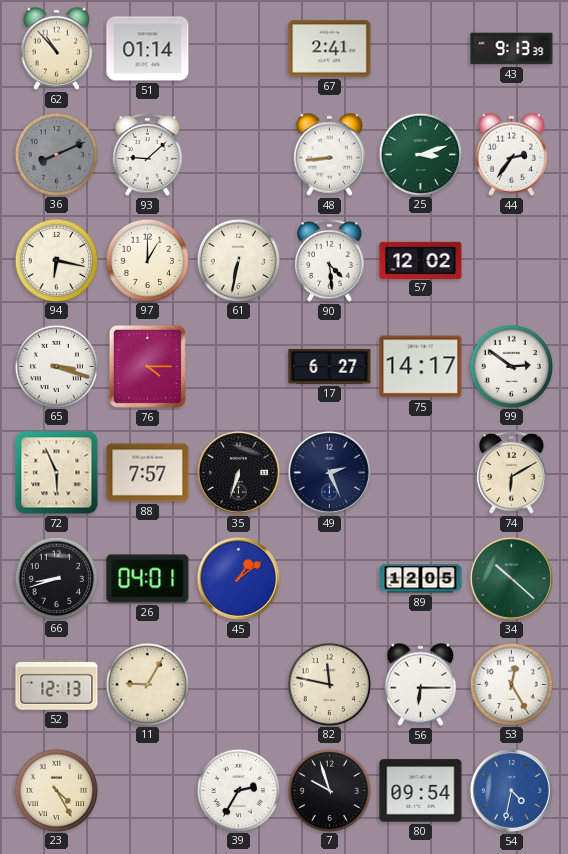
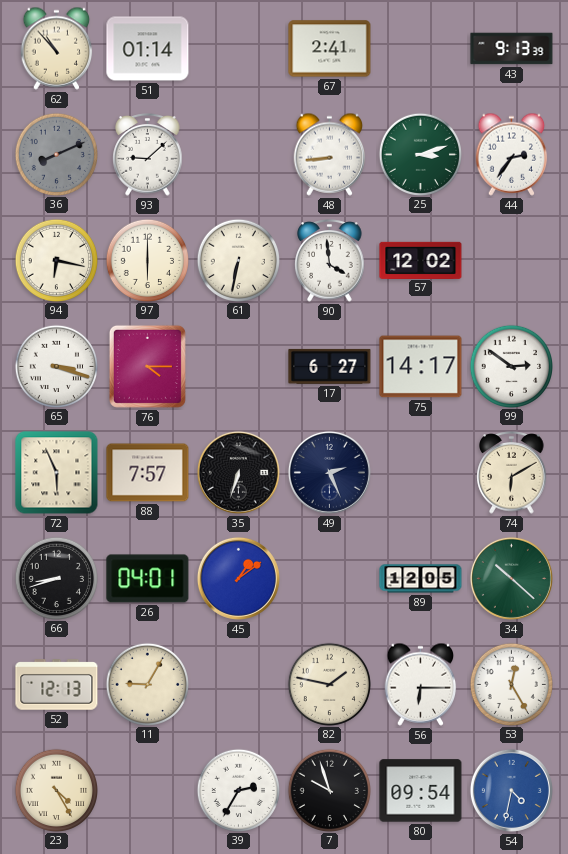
97: 1:00 -> 6:00 (147, 260)
90: 4:29 -> 3:59 (330, 261)
82: 11:47 -> 1:47 (329, 684)
